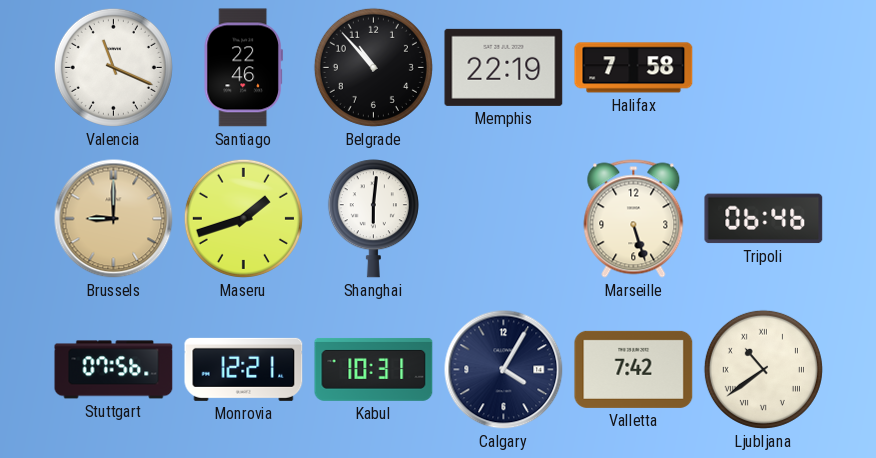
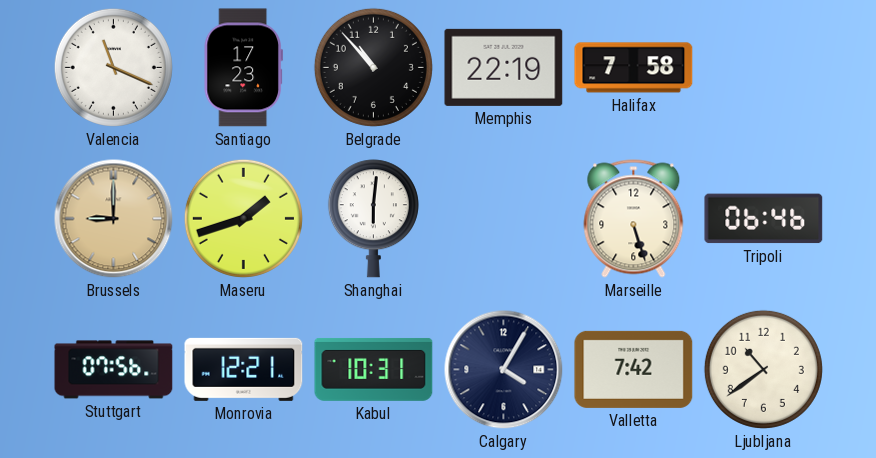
Santiago: 22:46 -> 17:23 (243, 68)
Ljubljana numerals: Roman -> Arabic (763, 369)
